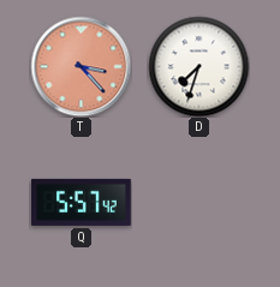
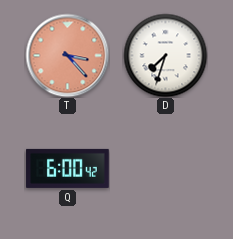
Q: 5:57 -> 6:00 (68, 168)
